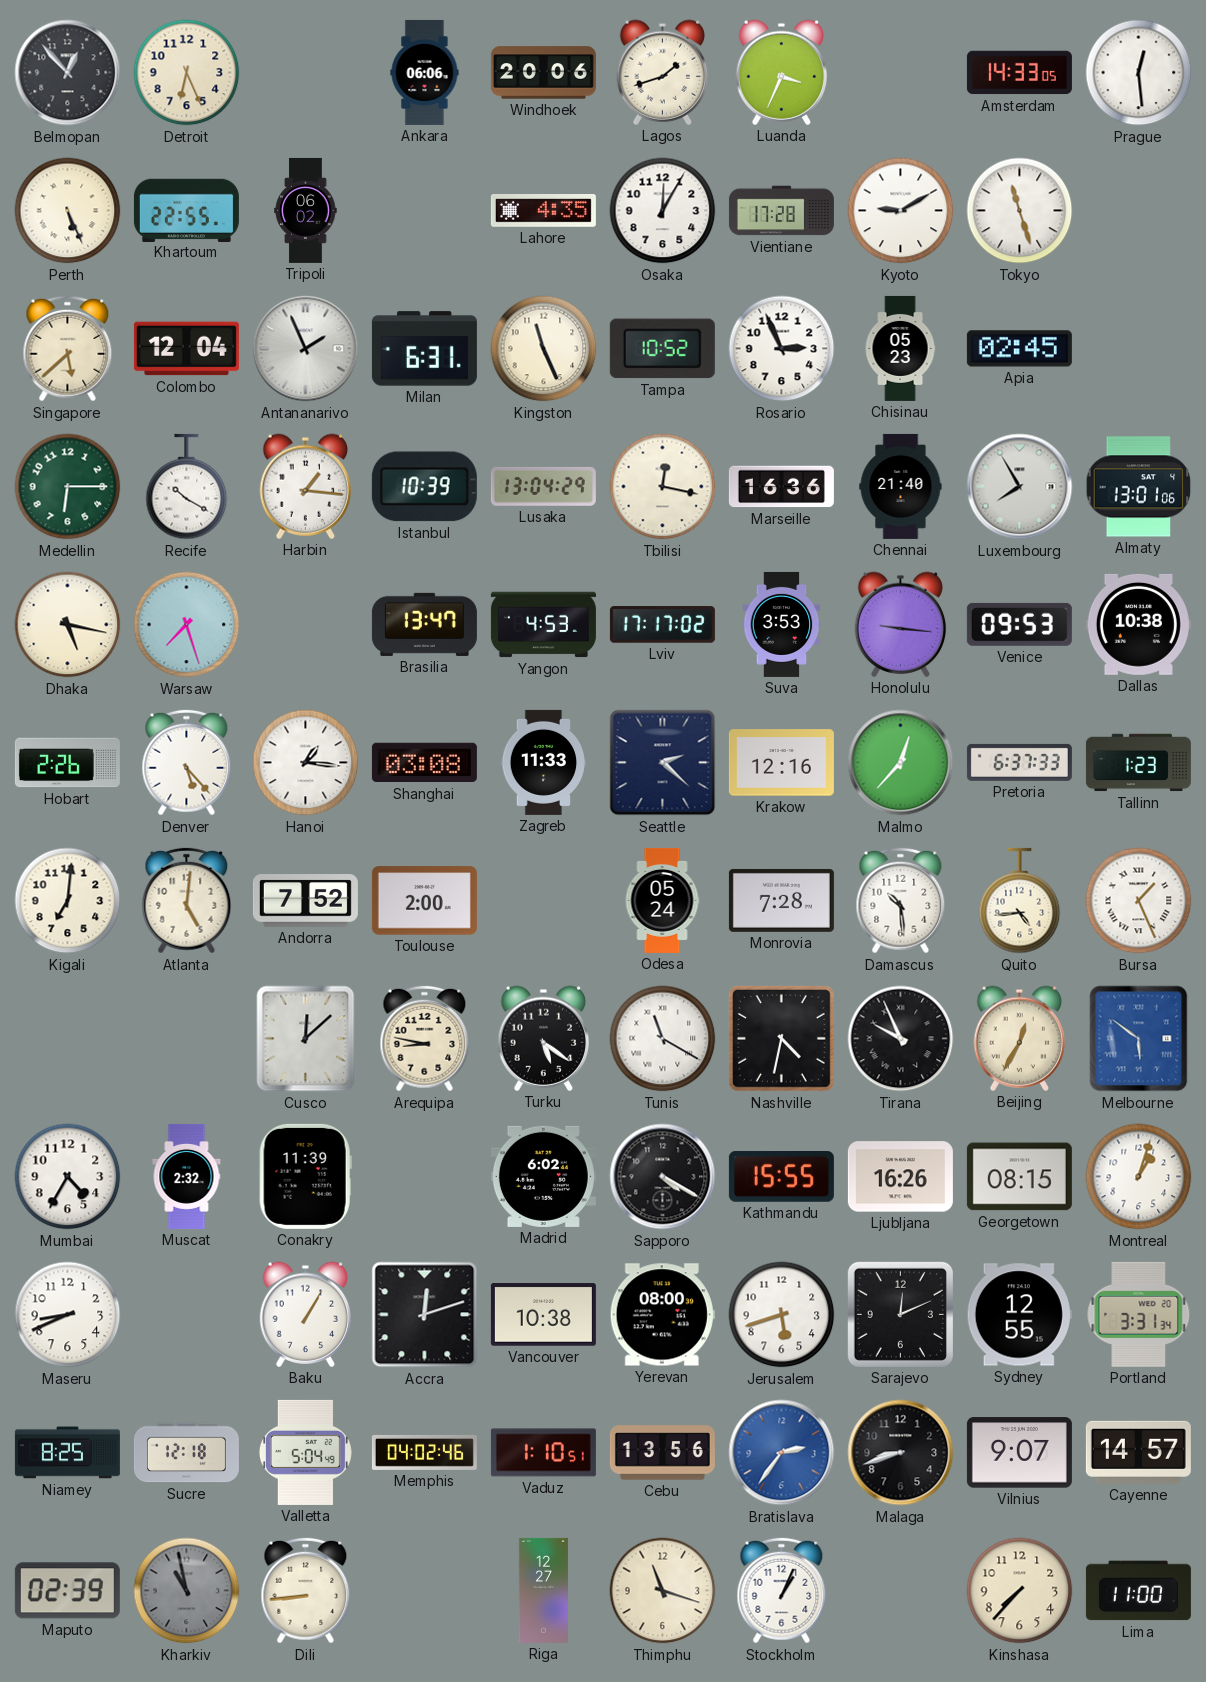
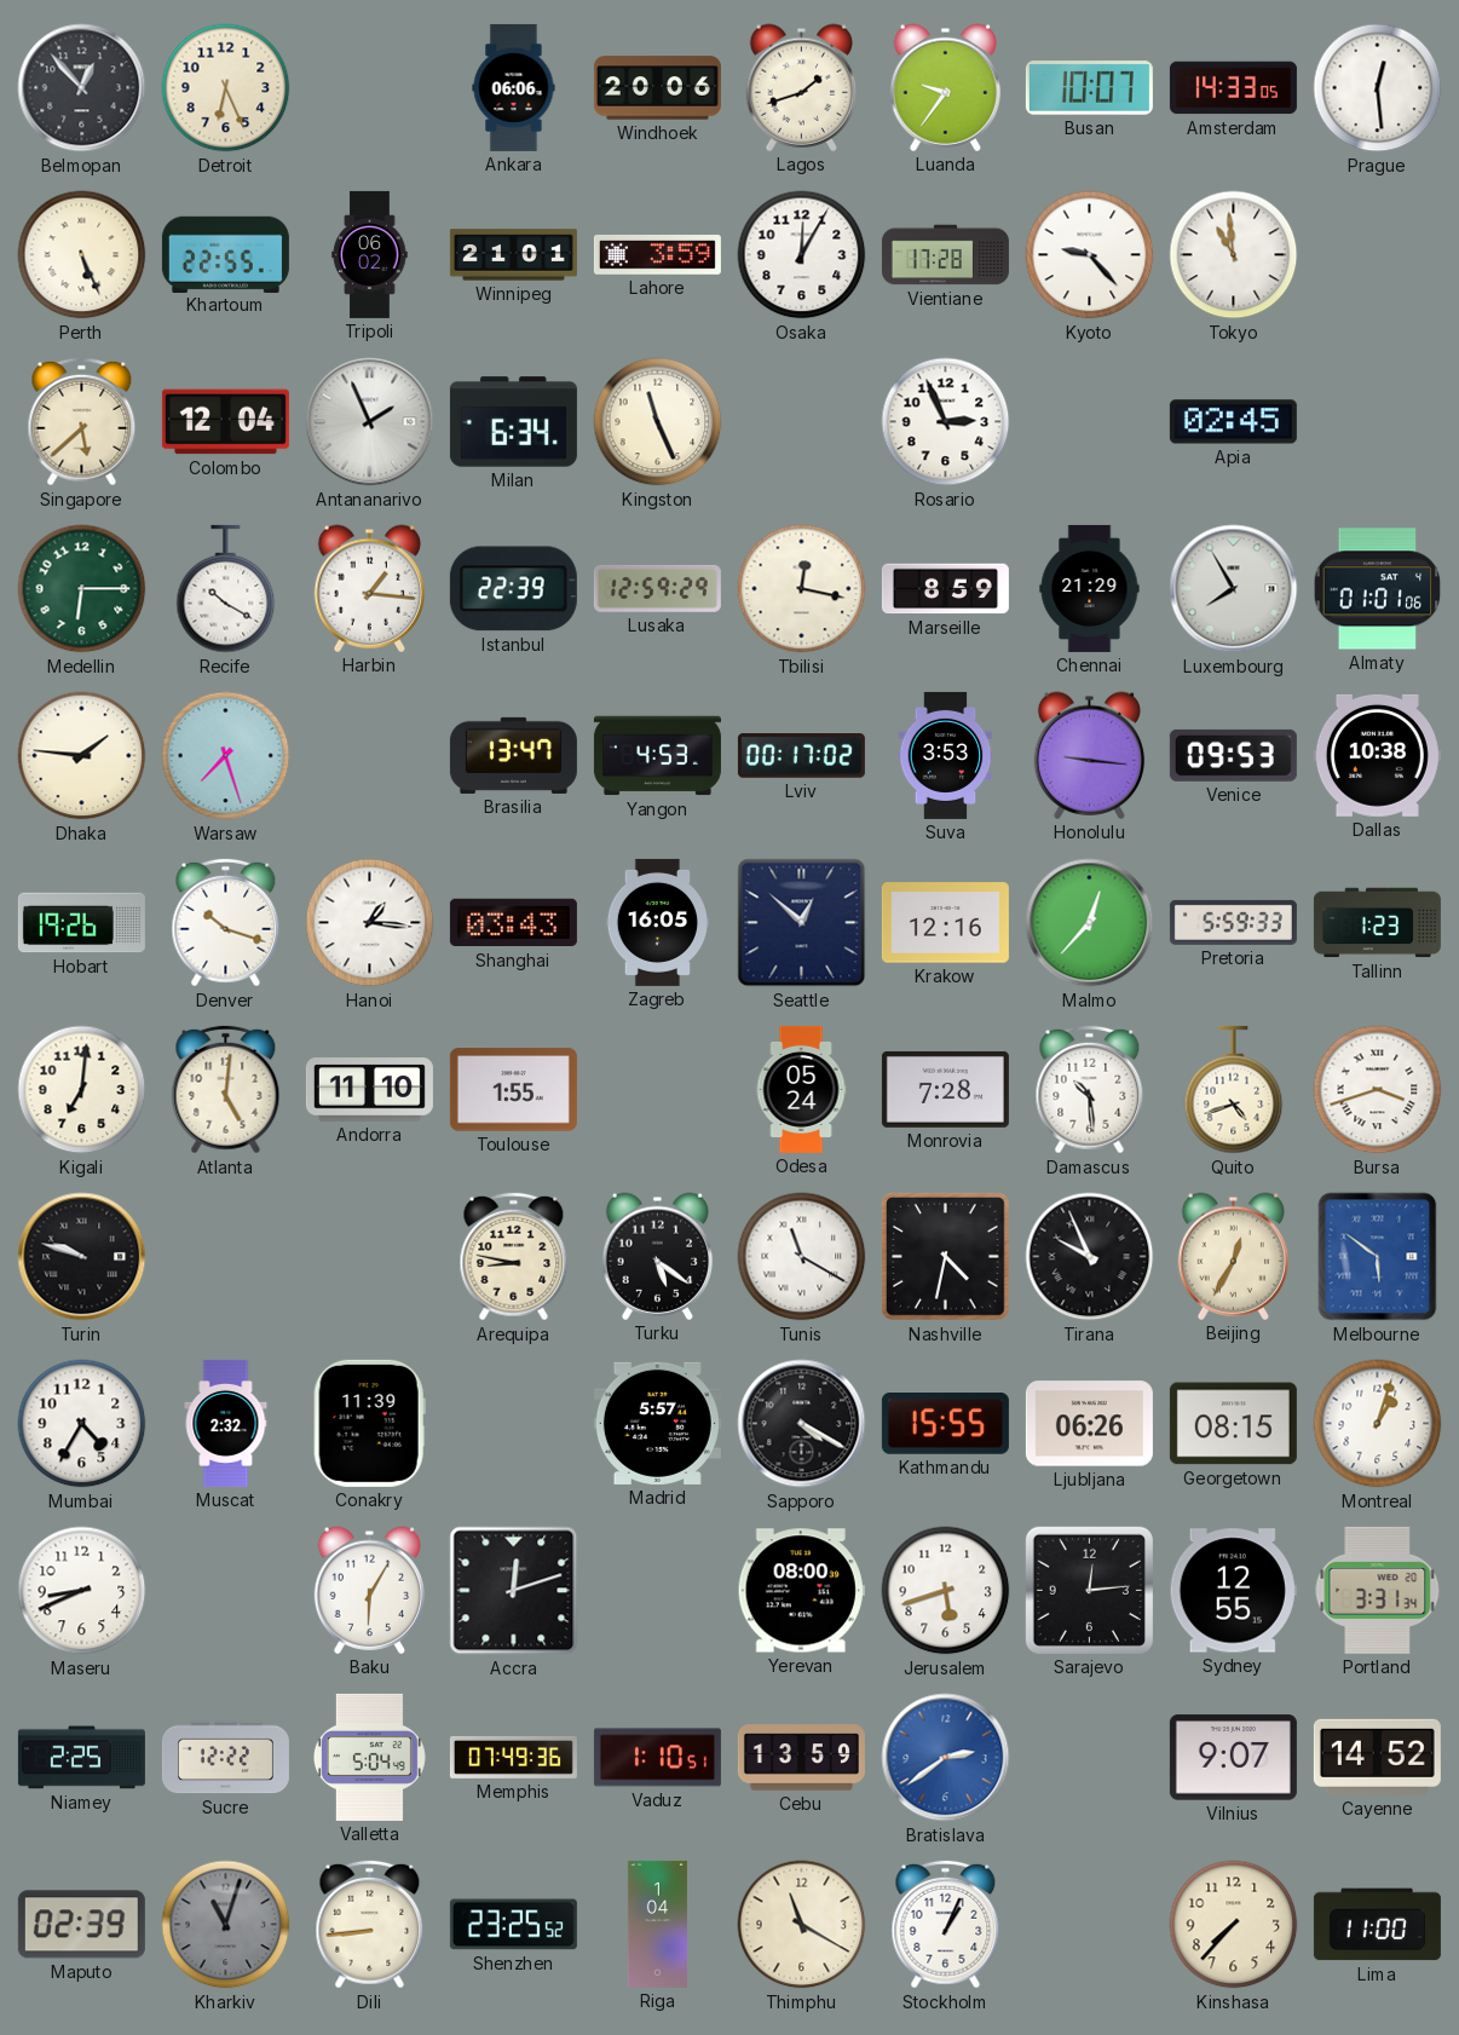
Luanda: 3:34 -> 9:36 (946, 87)
Busan: none -> 10:07 (1089, 88)
Winnipeg: none -> 21:01 (513, 255)
Lahore: 4:35 -> 3:59 (657, 255)
Kyoto: 9:10 -> 9:23 (1090, 255)
Tokyo: 11:27 -> 10:59 (1234, 255)
Milan: 6:31 -> 6:34 (513, 422)
Tampa: 10:52 -> none (662, 349)
Chisinau: 05:23 -> none (900, 348)
Istanbul: 10:39 -> 22:39 (513, 589)
Lusaka: 13:04 -> 12:59 (657, 588)
Marseille: 16:36 -> 8:59 (945, 589)
Chennai: 21:40 -> 21:29 (1090, 588)
Almaty: 13:01 -> 01:01 (1378, 589)
Dhaka: 5:17 -> 1:46 (82, 756)
Lviv: 17:17 -> 00:17 (801, 756)
Hobart: 2:26 -> 19:26 (81, 923)
Denver: 5:23 -> 10:18 (226, 923)
Shanghai: 03:08 -> 03:43 (513, 923)
Zagreb: 11:33 -> 16:05 (658, 922)
Seattle: 2:22 -> 12:52 (802, 923)
Pretoria: 6:37 -> 5:59 (1233, 922)
Andorra: 7:52 -> 11:10 (369, 1090)
Toulouse: 2:00 -> 1:55 (513, 1090)
Quito: 4:44 -> 4:42 (1234, 1090)
Bursa: 1:26 -> 3:42 (1378, 1090)
Turin: none -> 9:48 (82, 1257)
Cusco: 12:08 -> none (306, 1039)
Madrid: 6:02 -> 5:57 (657, 1423)
Ljubljana: 16:26 -> 06:26 (1089, 1424)
Baku: 1:05 -> 6:05 (370, 1590)
Vancouver: 10:38 -> none (543, 1315)
Sarajevo: 12:11 -> 12:14 (1089, 1590)
Niamey: 8:25 -> 2:25 (81, 1758)
Sucre: 12:18 -> 12:22 (225, 1758)
Memphis: 04:02 -> 07:49 (513, 1757)
Cebu: 13:56 -> 13:59 (801, 1758)
Bratislava: 2:36 -> 2:39 (946, 1758)
Malaga: 8:42 -> none (901, 1453)
Cayenne: 14:57 -> 14:52 (1377, 1757)
Kharkiv: 10:58 -> 11:03 (226, 1925)
Shenzhen: none -> 23:25 (513, 1925)
Riga: 12:27 -> 1:04 (657, 1924)
Thimphu: 11:18 -> 11:20 (802, 1925)
